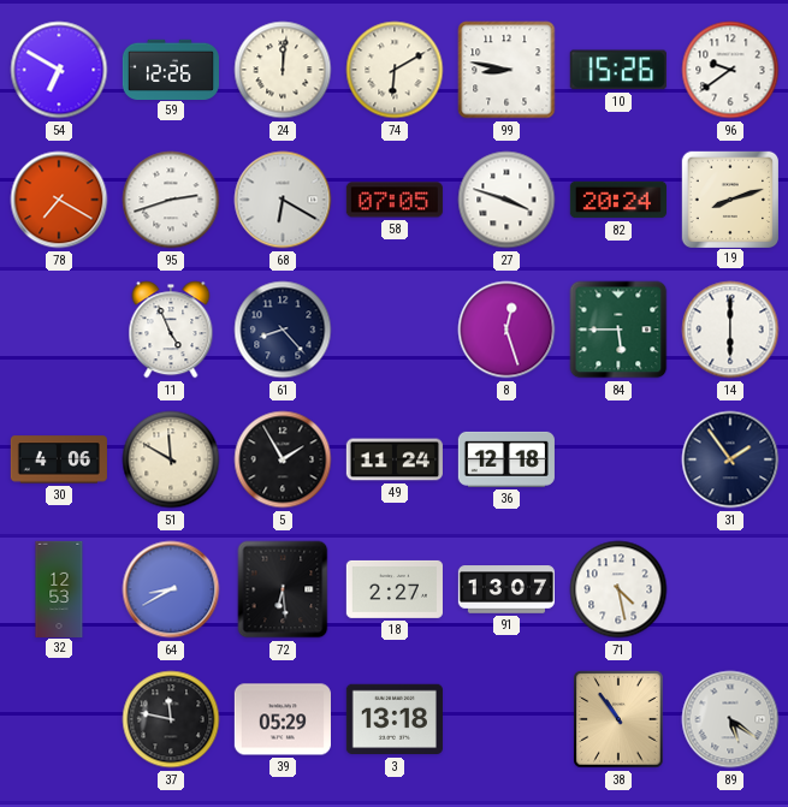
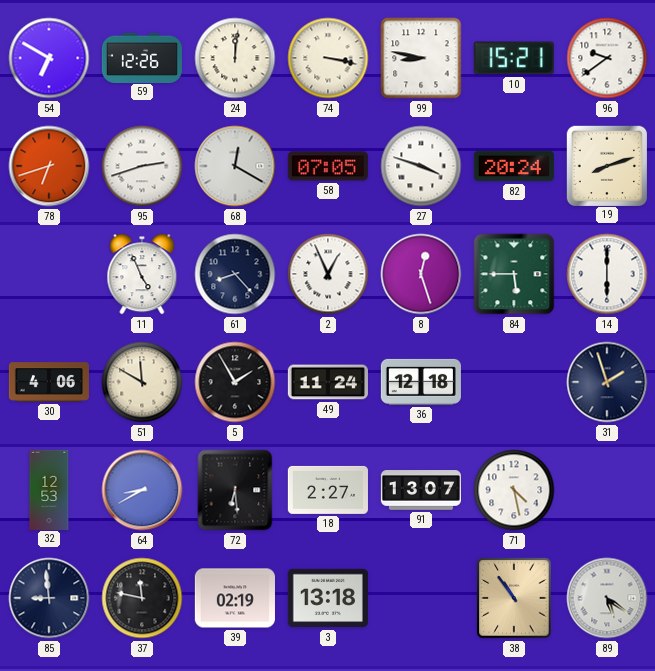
74: 6:10 -> 3:17 (328, 58)
10: 15:26 -> 15:21 (514, 58)
78: 7:20 -> 6:42 (49, 166)
68: 6:20 -> 12:20 (235, 166)
2: none -> 12:56 (328, 274)
31: 1:54 -> 1:57 (607, 382)
85: none -> 8:59 (49, 598)
39: 05:29 -> 02:19 (235, 598)
